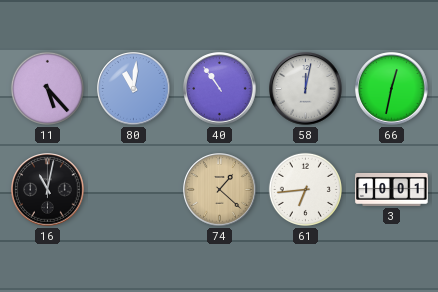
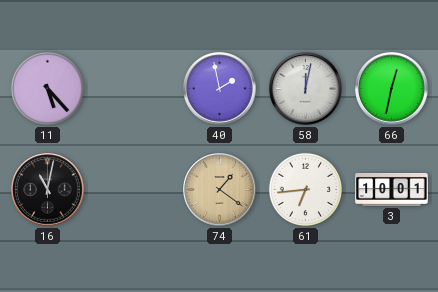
80: 11:01 -> none (134, 89)
40: 10:54 -> 1:58 (220, 89)
74: 1:22 -> 1:21 (220, 190)
